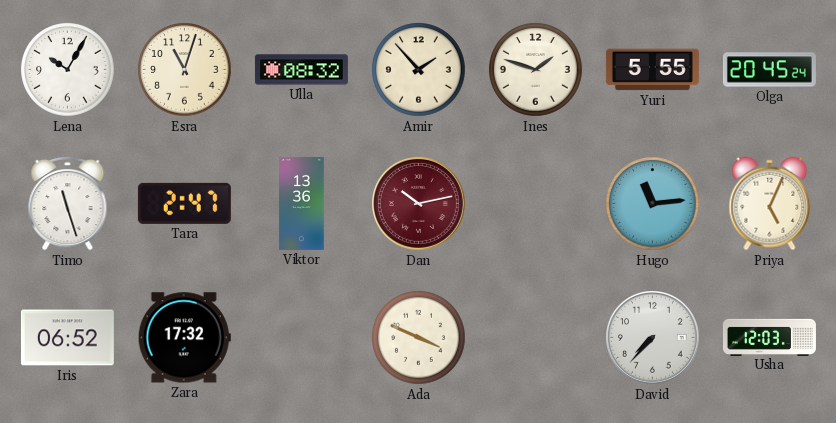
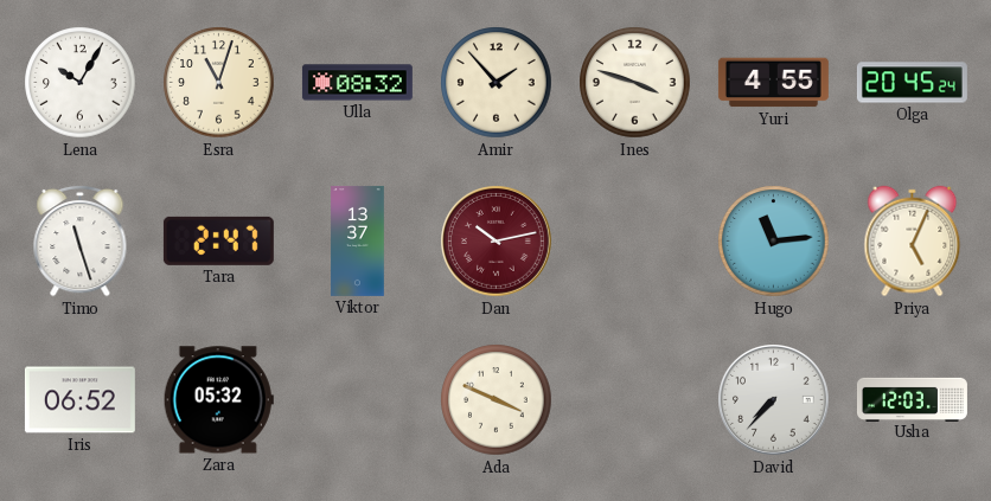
Ines: 1:48 -> 3:48 (635, 83)
Yuri: 5:55 -> 4:55 (773, 83)
Viktor: 13:36 -> 13:37 (358, 240)
Zara: 17:32 -> 05:32 (218, 400)
